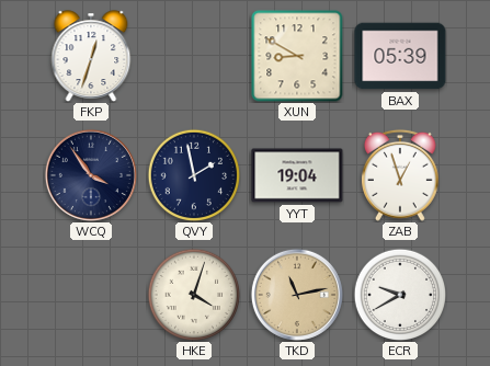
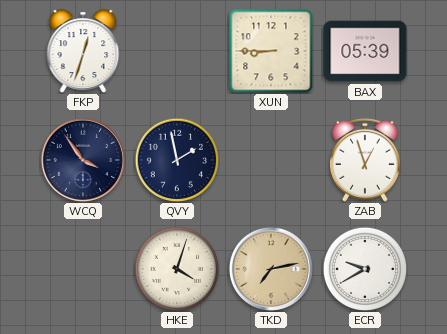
XUN: 8:50 -> 8:45 (271, 51)
YYT: 19:04 -> none (297, 175)
TKD: 11:13 -> 7:13 (271, 269)
